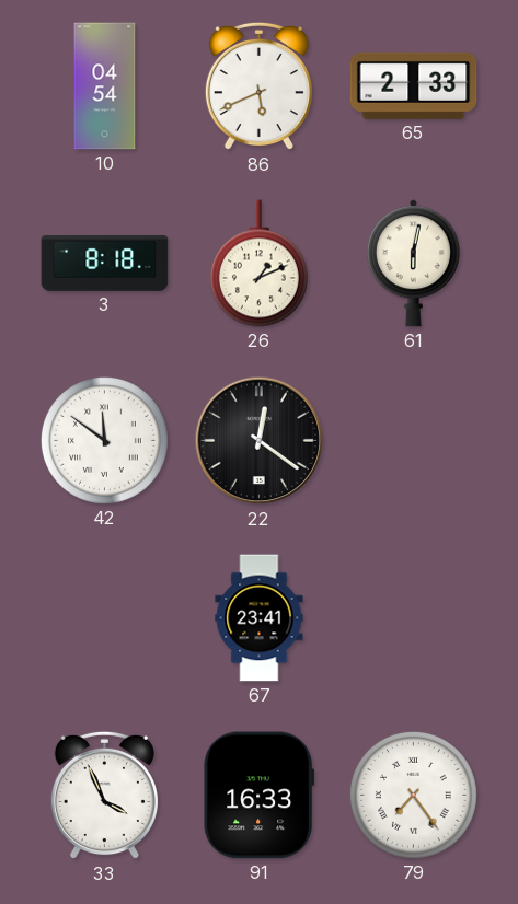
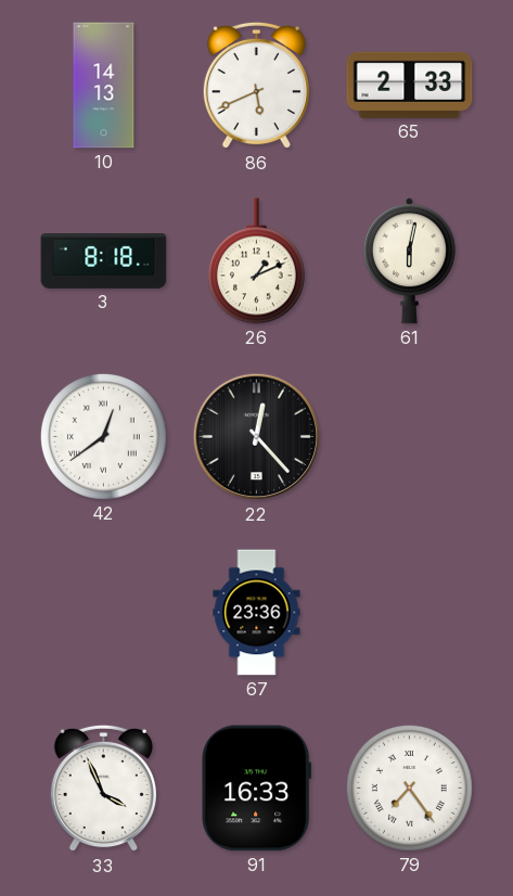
10: 04:54 -> 14:13 (104, 86)
42: 11:51 -> 12:39 (104, 437)
22: 12:21 -> 12:23 (257, 437)
67: 23:41 -> 23:36 (257, 613)
